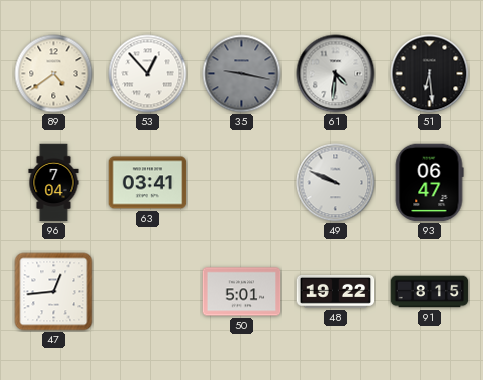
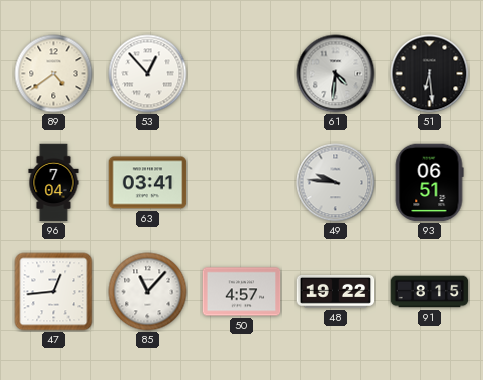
35: 9:17 -> none (242, 74)
49: 9:49 -> 9:46 (336, 183)
93: 06:47 -> 06:51 (429, 183)
85: none -> 11:07 (148, 292)
50: 5:01 -> 4:57 (242, 292)
